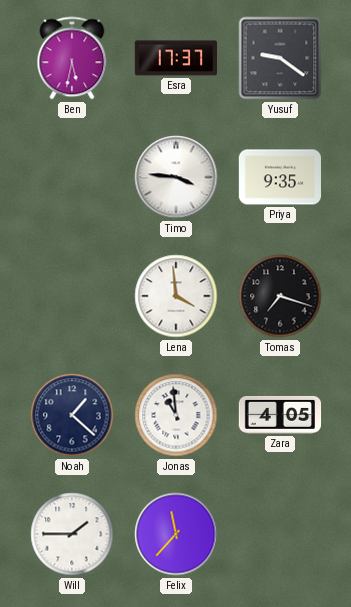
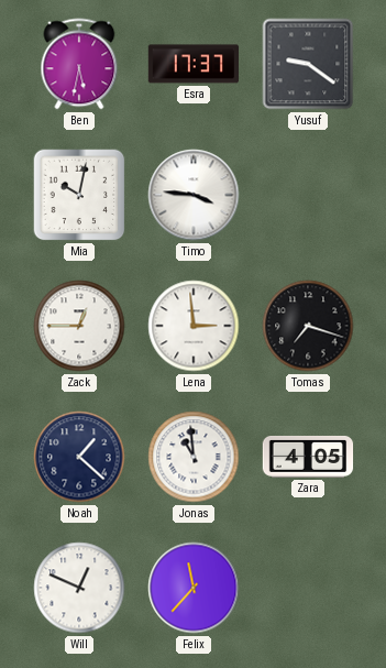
Mia: none -> 10:02 (79, 195)
Priya: 9:35 -> none (279, 177)
Zack: none -> 12:45 (79, 326)
Lena: 3:59 -> 2:59 (194, 326)
Will: 1:45 -> 12:49 (79, 588)
